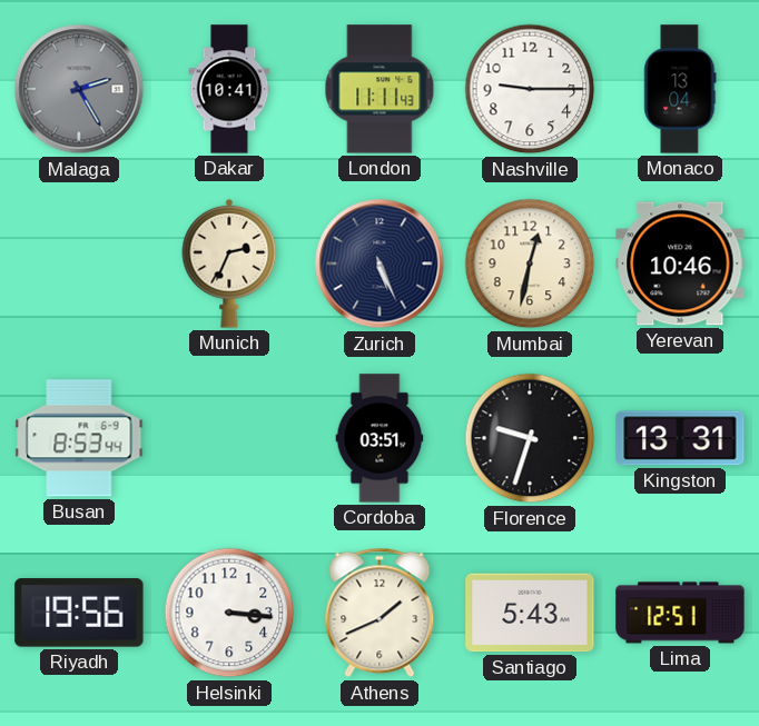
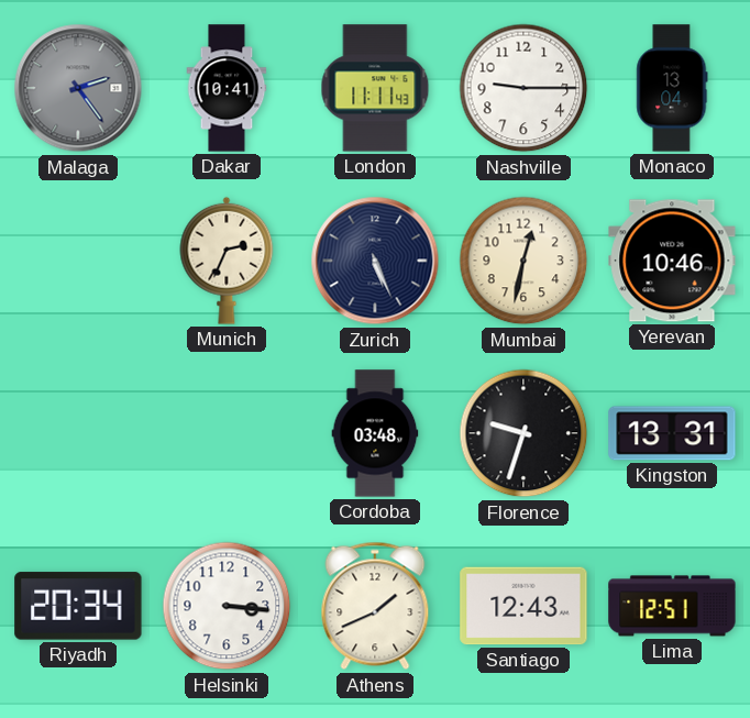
Malaga: 2:25 -> 2:24 (78, 88)
Busan: 8:53 -> none (79, 438)
Cordoba: 03:51 -> 03:48 (375, 433)
Riyadh: 19:56 -> 20:34 (78, 606)
Santiago: 5:43 -> 12:43 (523, 606)
